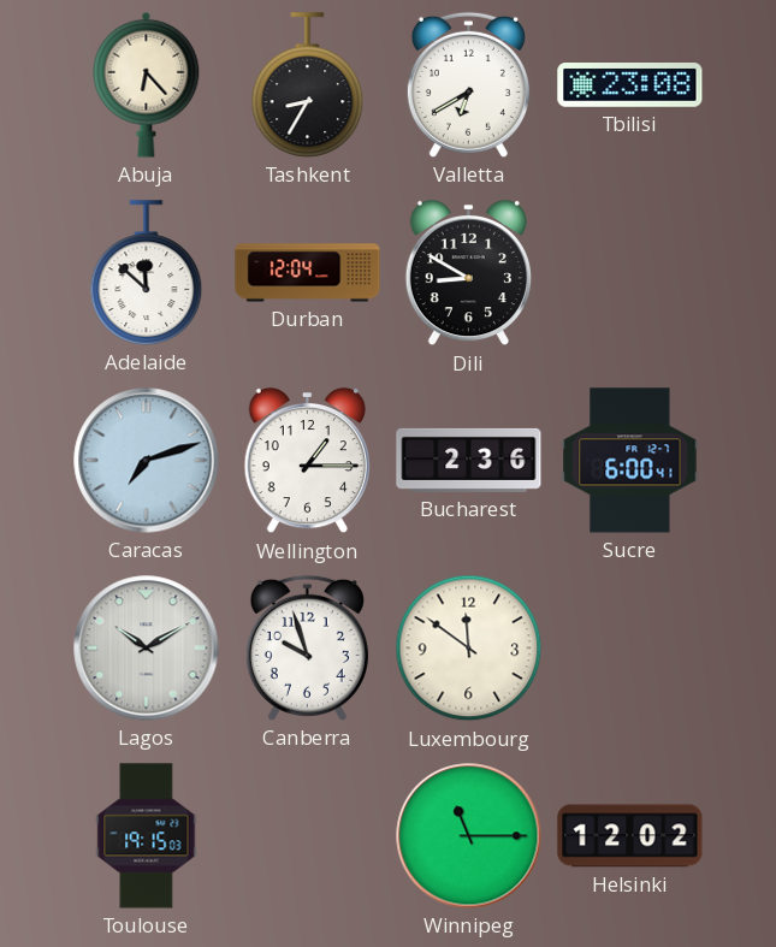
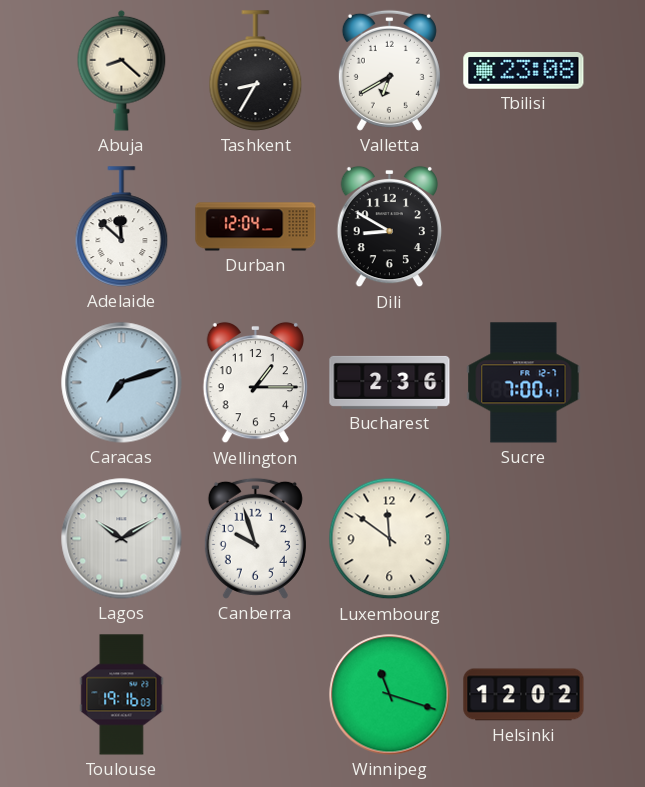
Abuja: 6:23 -> 8:22 (122, 70)
Sucre: 6:00 -> 7:00 (524, 383)
Toulouse: 19:15 -> 19:16 (122, 695)
Winnipeg: 11:15 -> 11:18 (390, 695)
